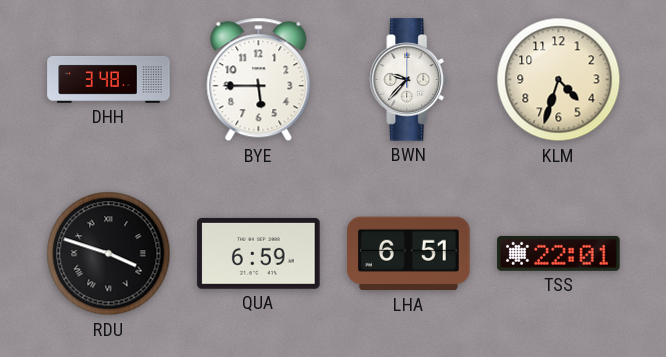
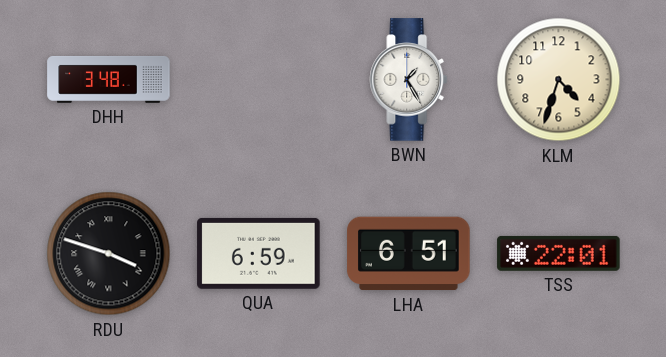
BYE: 5:45 -> none (259, 80)
BWN: 9:37 -> 1:25 (409, 80)
